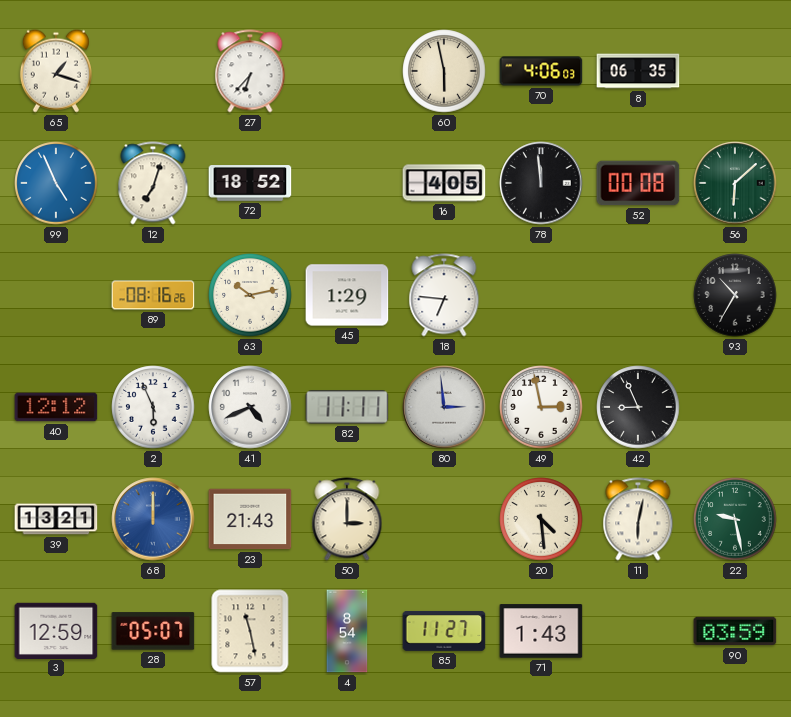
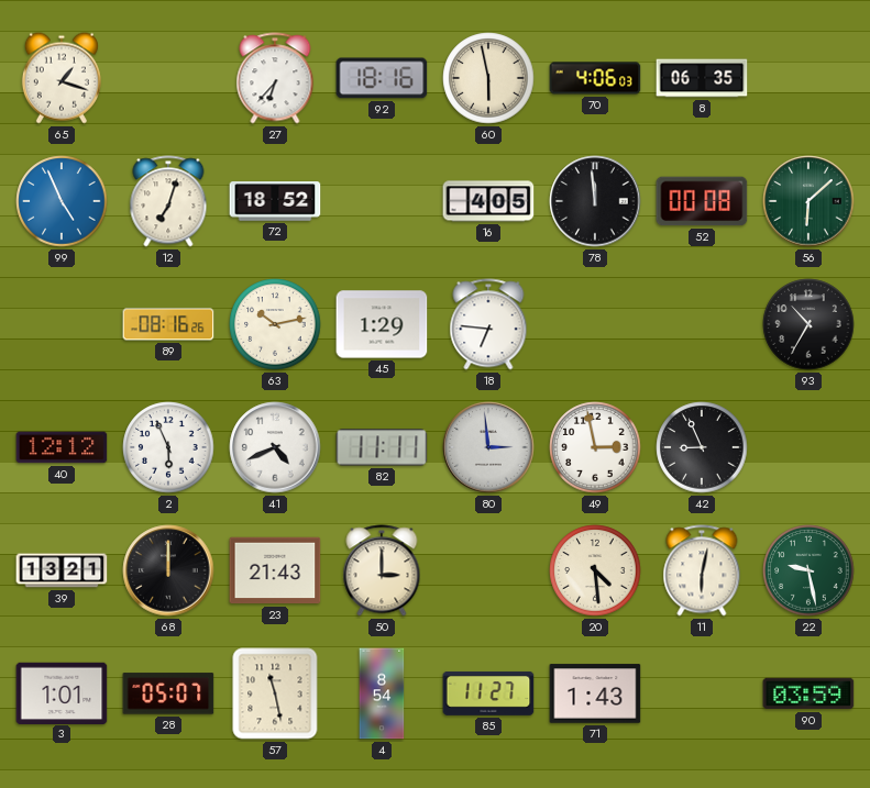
92: none -> 18:16 (382, 78)
68 dial: blue -> black (168, 570)
3: 12:59 -> 1:01 (62, 692)
